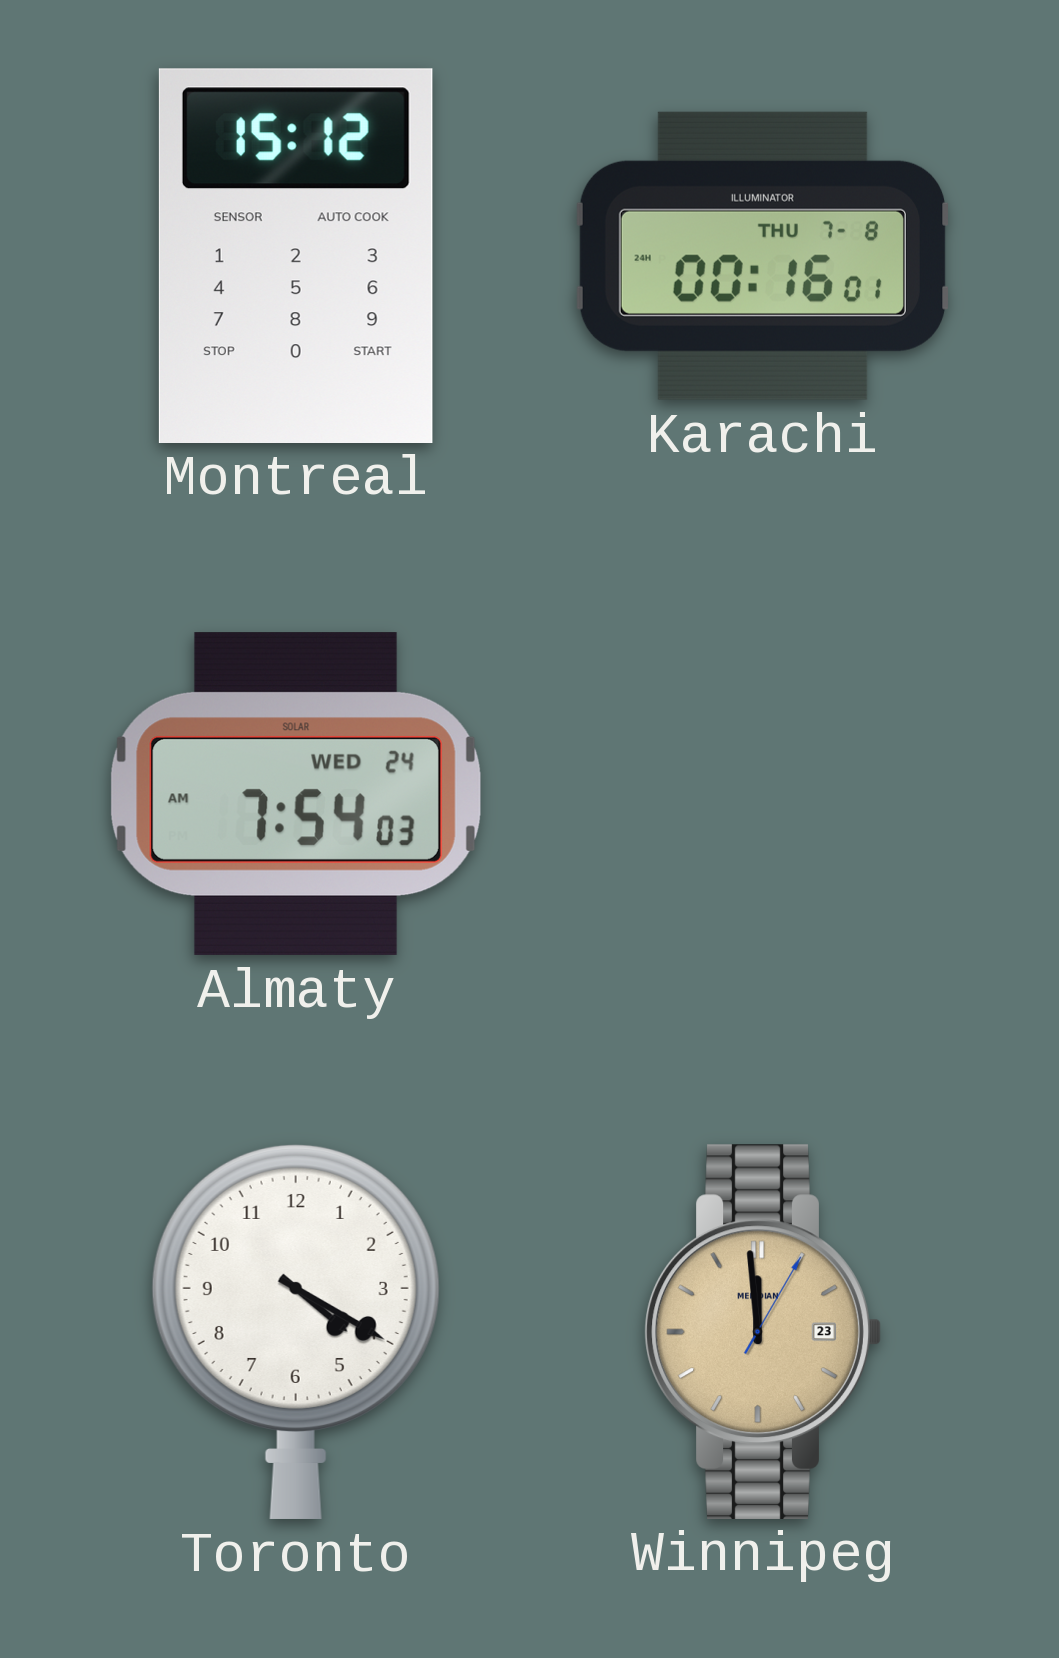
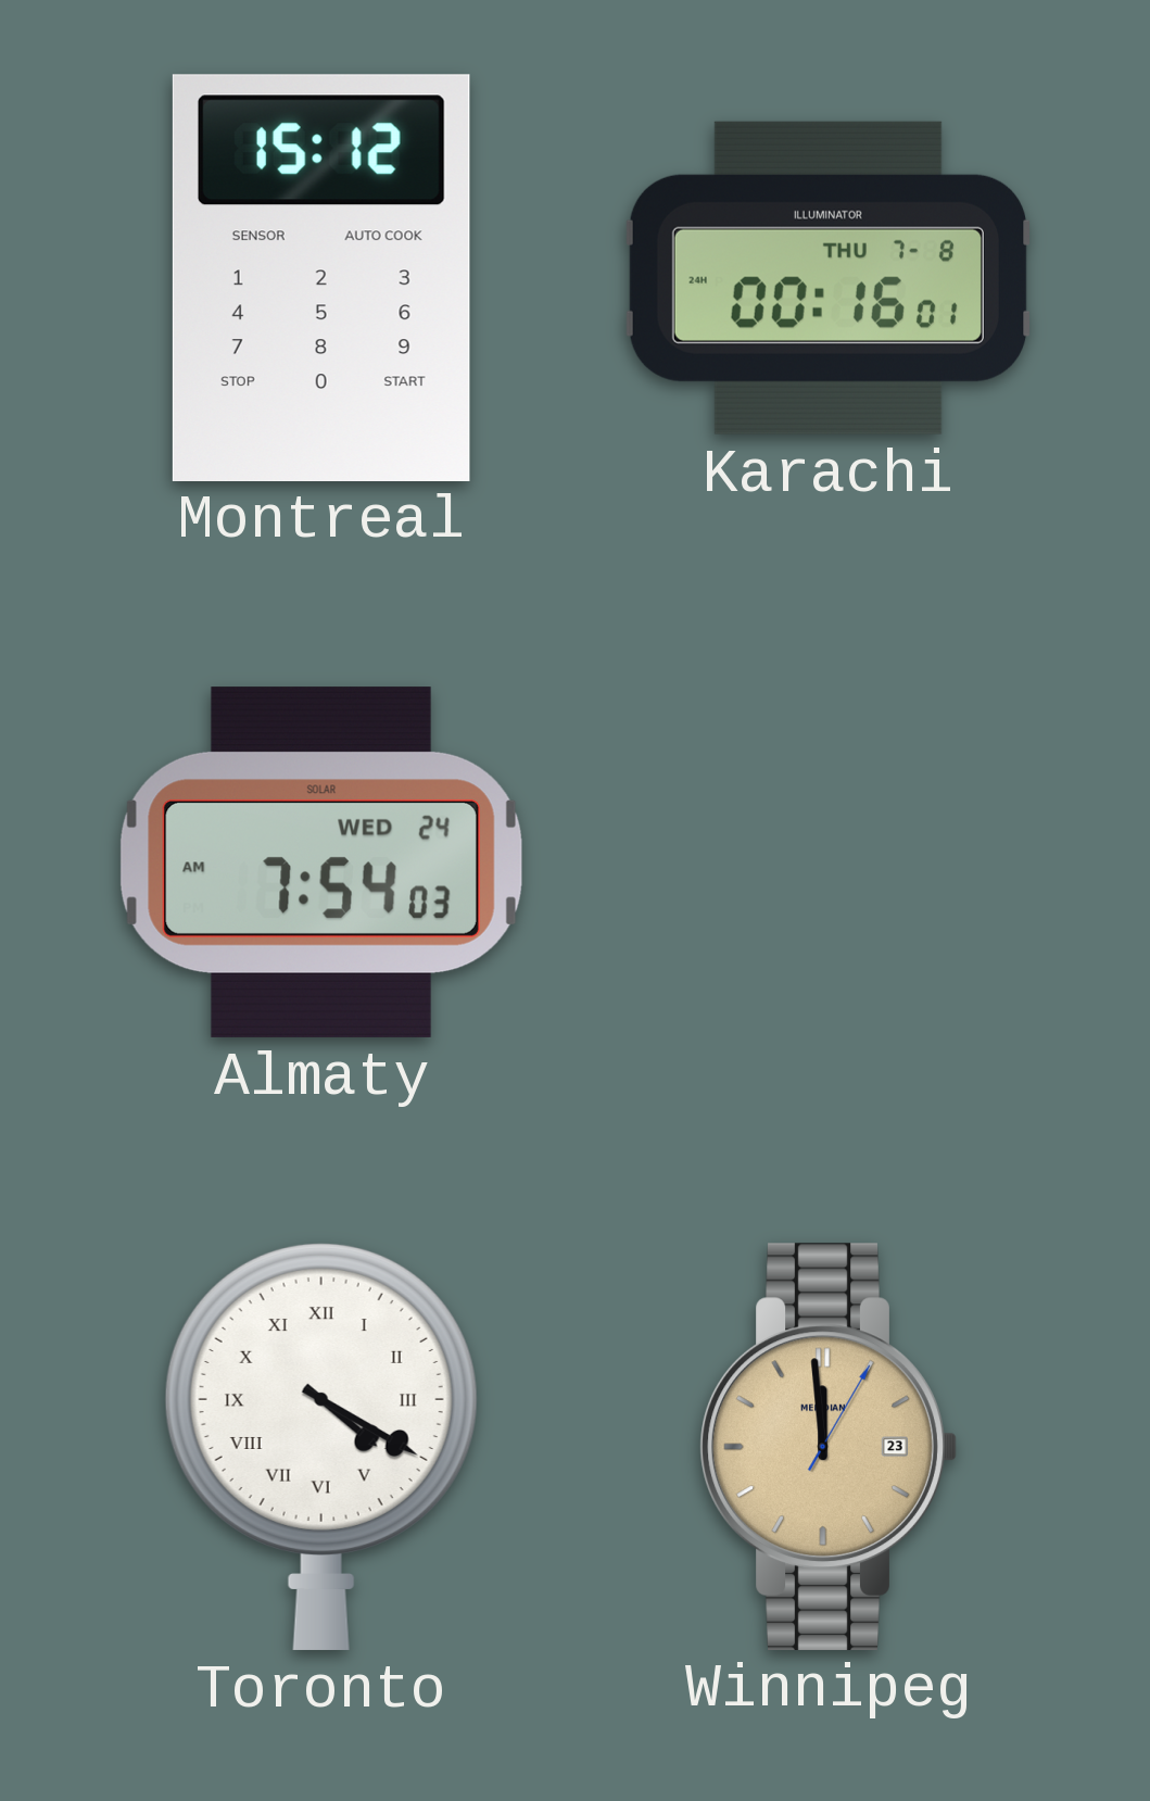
Toronto numerals: Arabic -> Roman (321, 1446)
